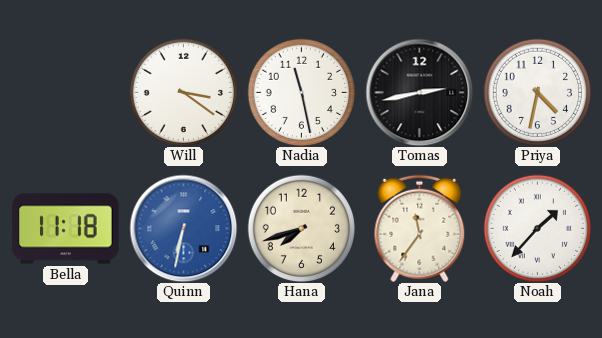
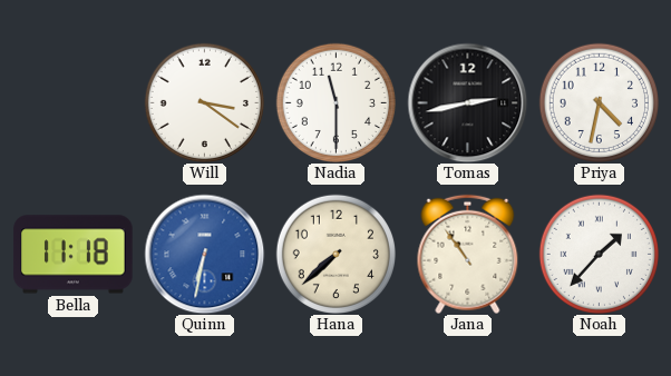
Nadia: 11:28 -> 11:30 (335, 102)
Hana: 7:42 -> 7:38 (335, 254)
Jana: 11:36 -> 10:54 (468, 254)
